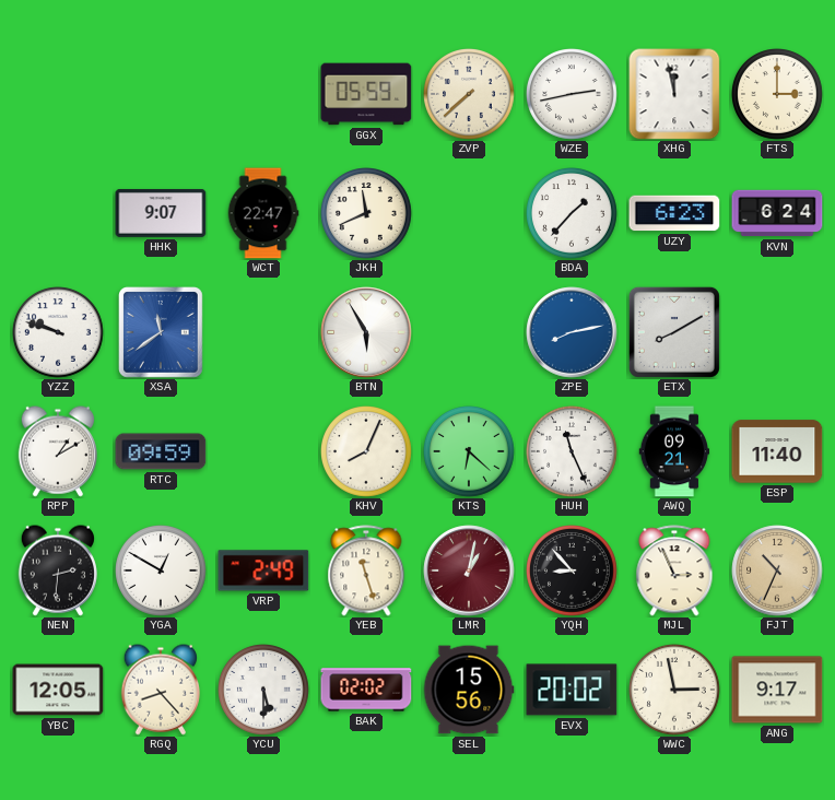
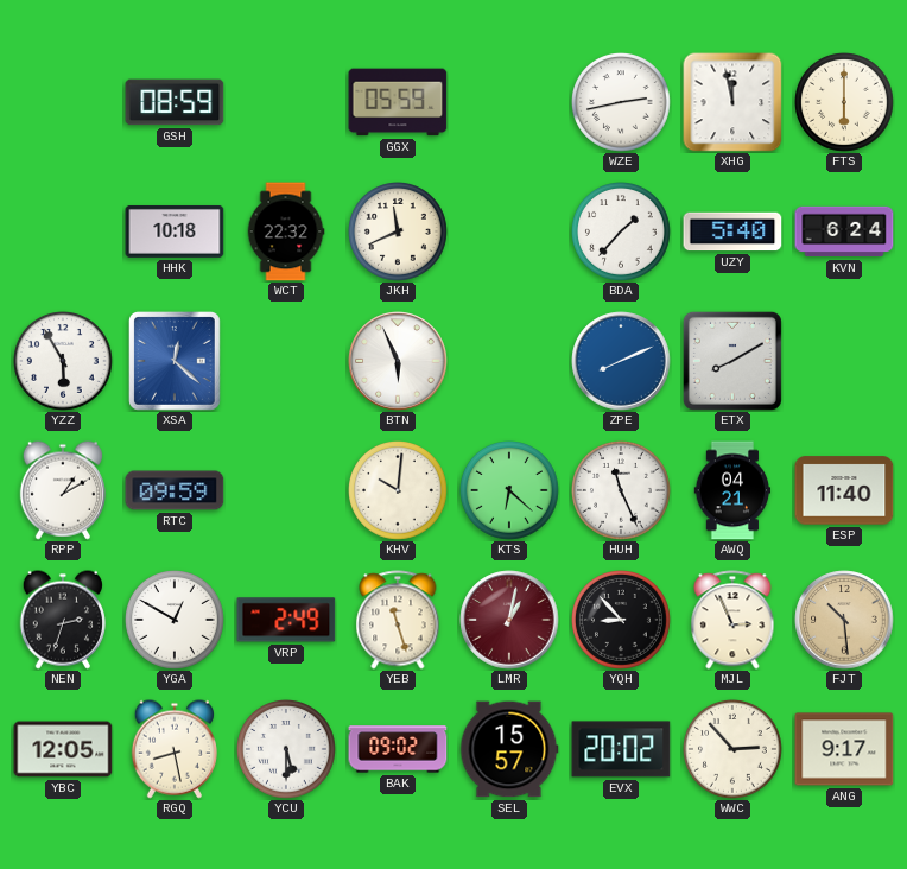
GSH: none -> 08:59 (175, 102)
ZVP: 7:38 -> none (470, 95)
FTS: 3:00 -> 6:00 (845, 103)
HHK: 9:07 -> 10:18 (175, 231)
WCT: 22:47 -> 22:32 (286, 231)
UZY: 6:23 -> 5:40 (732, 231)
YZZ: 9:48 -> 5:55 (64, 362)
XSA: 11:39 -> 12:22 (176, 362)
BTN: 5:55 -> 5:56 (398, 361)
ZPE: 8:13 -> 8:11 (621, 361)
KHV: 8:04 -> 10:01 (399, 491)
AWQ: 09:21 -> 04:21 (732, 490)
NEN: 2:31 -> 2:33 (63, 620)
FJT: 10:34 -> 10:29 (844, 620)
RGQ: 8:23 -> 8:28 (175, 749)
BAK: 02:02 -> 09:02 (398, 749)
SEL: 15:56 -> 15:57 (509, 749)
WWC: 2:58 -> 2:53 (734, 750)
